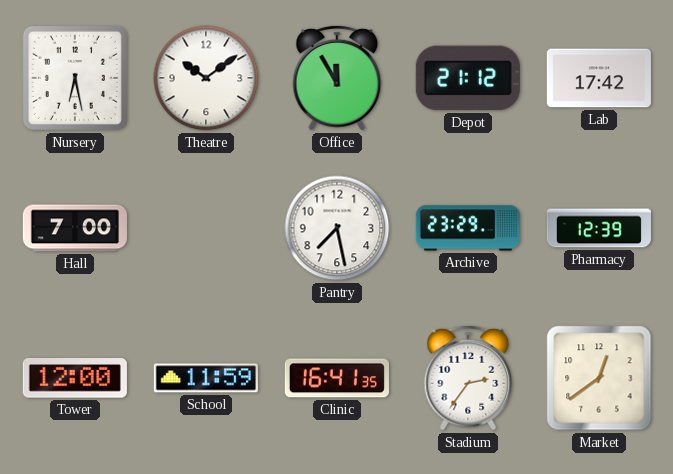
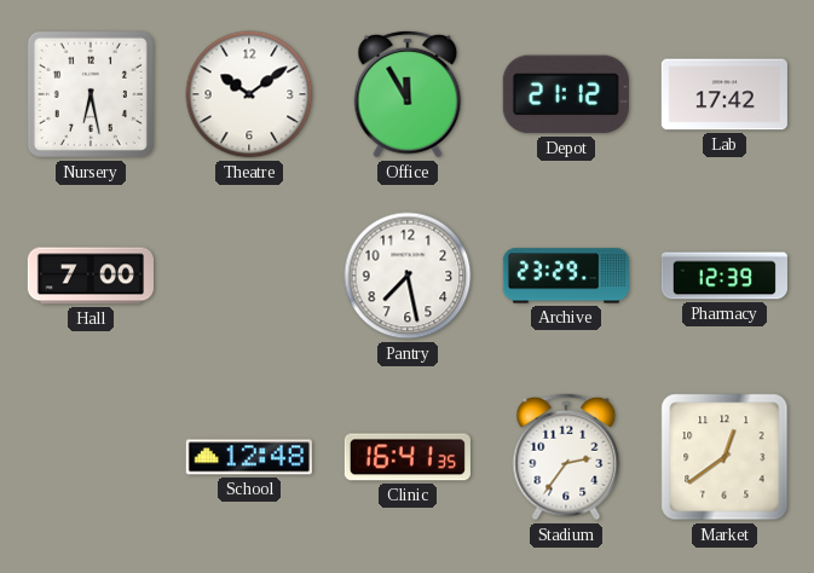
Tower: 12:00 -> none (75, 378)
School: 11:59 -> 12:48 (249, 457)
